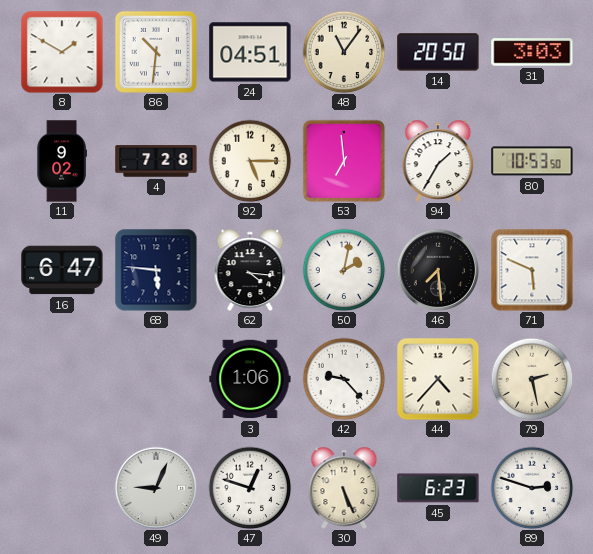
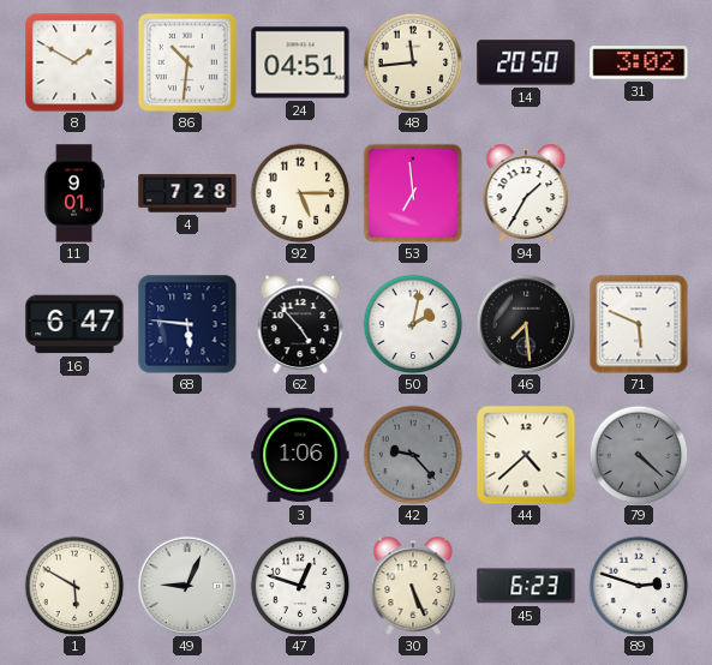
48: 11:06 -> 11:44 (413, 62)
31: 3:03 -> 3:02 (639, 62)
11: 9:02 -> 9:01 (74, 193)
80: 10:53 -> none (532, 161)
62: 4:16 -> 4:53 (300, 324)
42 dial: white -> grey (413, 455)
44: 4:37 -> 4:38 (526, 455)
79: 2:28 -> 4:22 (639, 455)
79 dial: cream -> grey (639, 455)
1: none -> 5:50 (74, 586)
